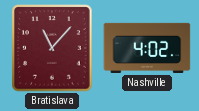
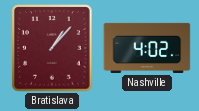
Bratislava: 11:07 -> 1:07 (52, 48)
